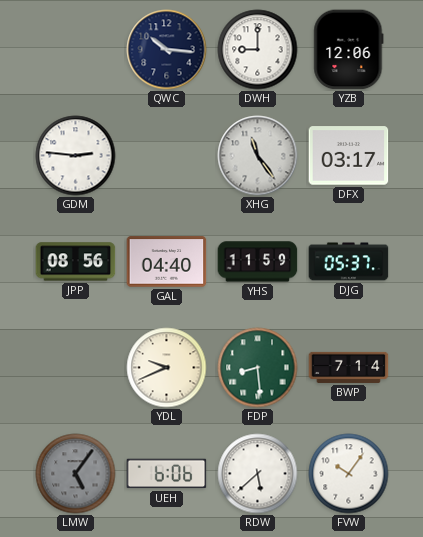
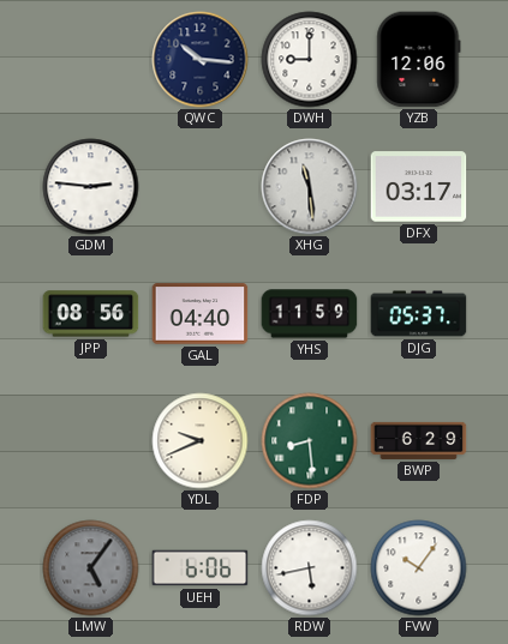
XHG: 11:24 -> 11:29 (310, 187)
BWP: 7:14 -> 6:29 (419, 440)
RDW: 5:38 -> 5:43 (310, 568)
